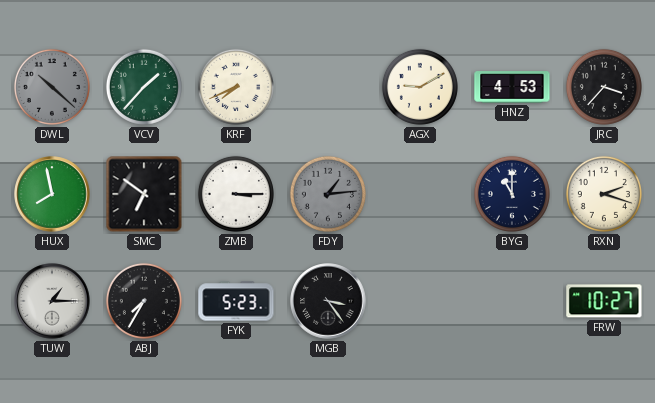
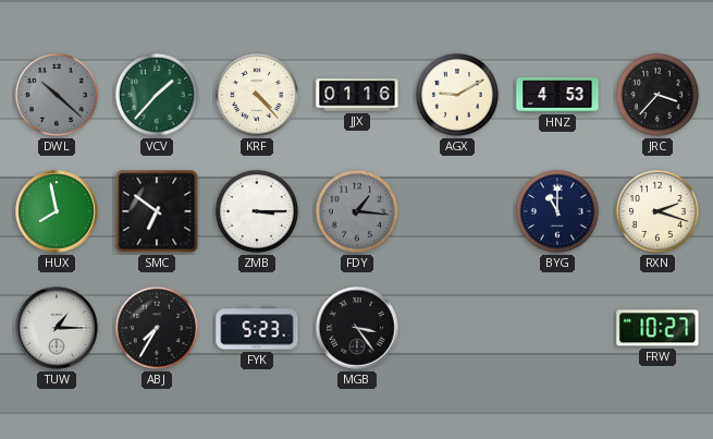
KRF: 7:41 -> 4:23 (257, 95)
JJX: none -> 01:16 (357, 95)
FDY: 1:14 -> 1:16 (357, 211)
